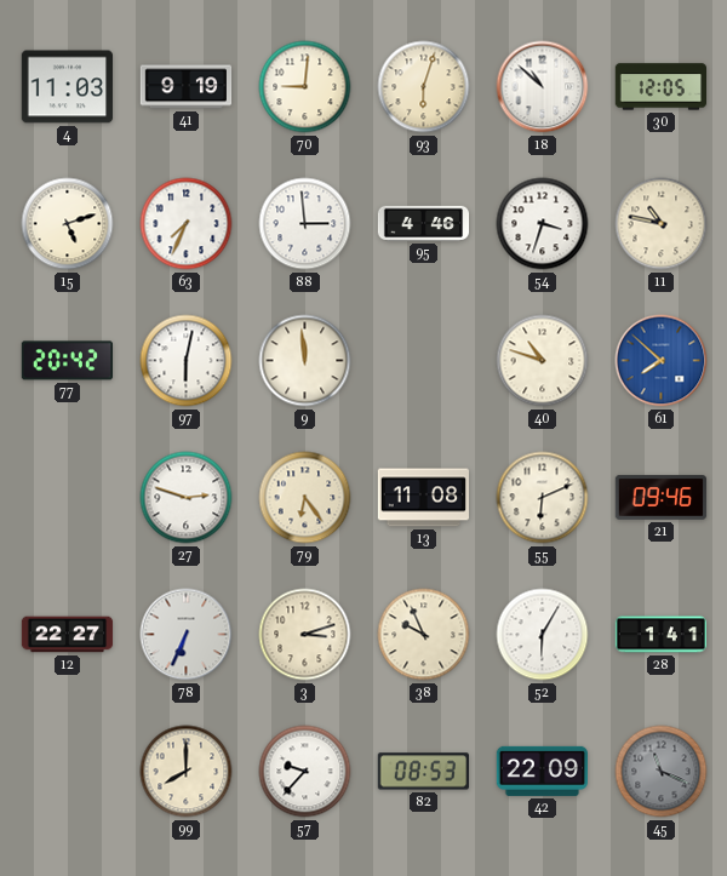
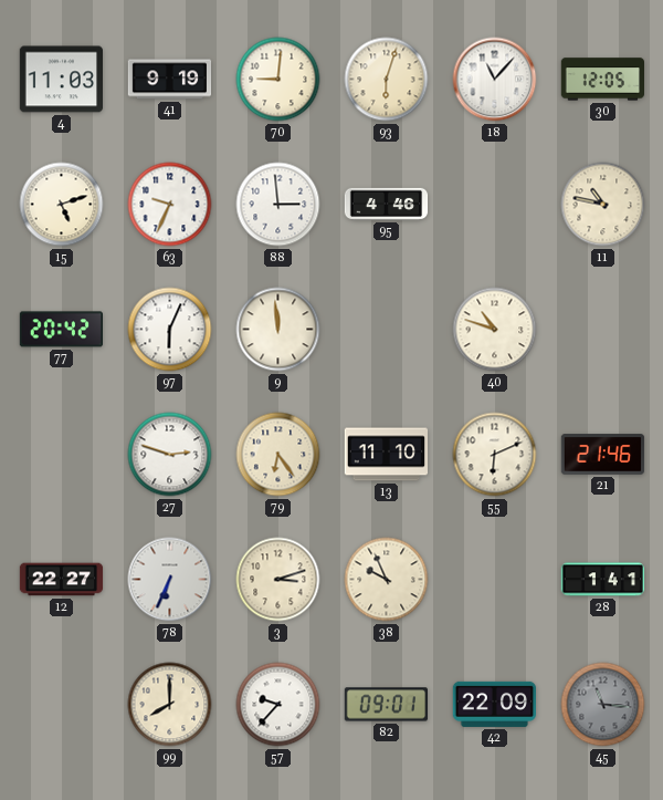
18: 10:52 -> 11:07 (495, 80)
63: 7:34 -> 9:34 (170, 205)
54: 3:33 -> none (543, 224)
97: 6:02 -> 6:04 (170, 330)
61: 7:52 -> none (662, 361)
13: 11:08 -> 11:10 (387, 455)
21: 09:46 -> 21:46 (603, 455)
52: 6:05 -> none (543, 635)
82: 08:53 -> 09:01 (386, 705)
45: 11:19 -> 11:16 (603, 705)
